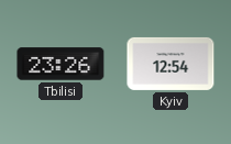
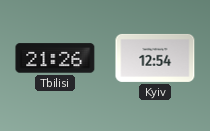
Tbilisi: 23:26 -> 21:26 (55, 58)
